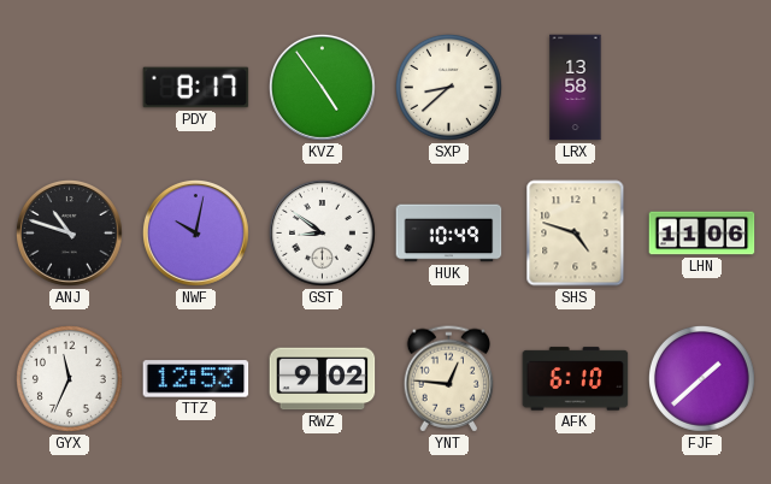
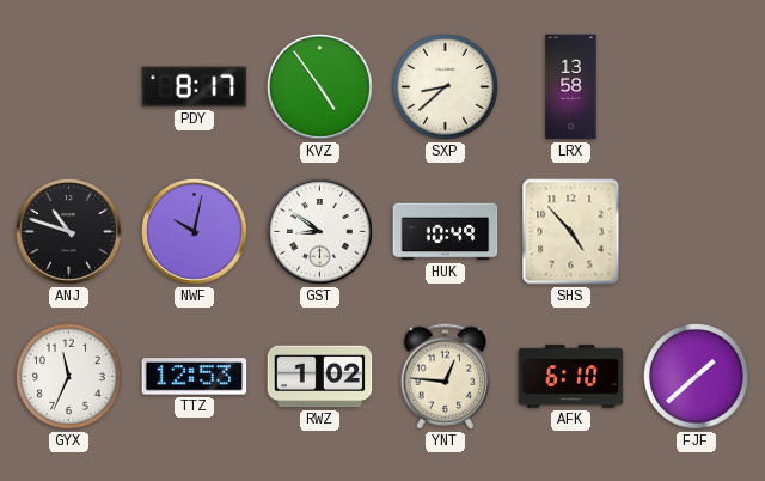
SHS: 4:48 -> 4:53 (571, 232)
LHN: 11:06 -> none (702, 234)
RWZ: 9:02 -> 1:02 (320, 377)
